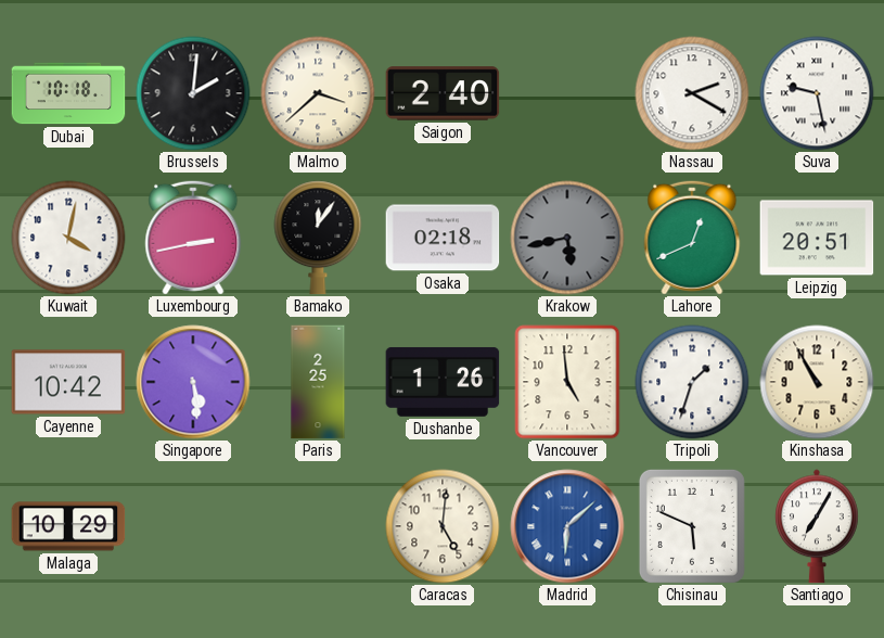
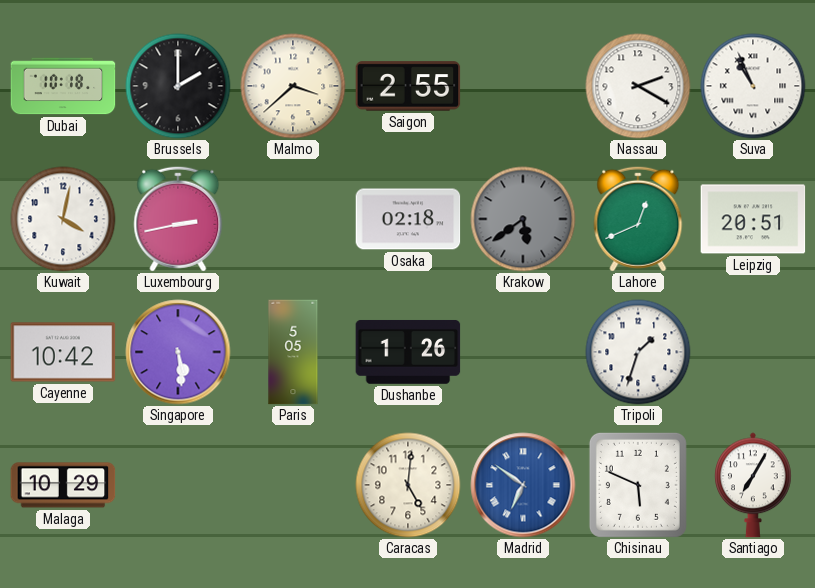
Brussels: 2:01 -> 2:00 (178, 86)
Saigon: 2:40 -> 2:55 (408, 86)
Suva: 9:28 -> 10:56 (753, 86)
Bamako: 12:06 -> none (318, 238)
Krakow: 5:43 -> 5:39 (523, 219)
Paris: 2:25 -> 5:05 (293, 352)
Vancouver: 4:59 -> none (567, 382)
Kinshasa: 10:55 -> none (817, 382)
Madrid: 6:08 -> 6:51 (523, 485)
